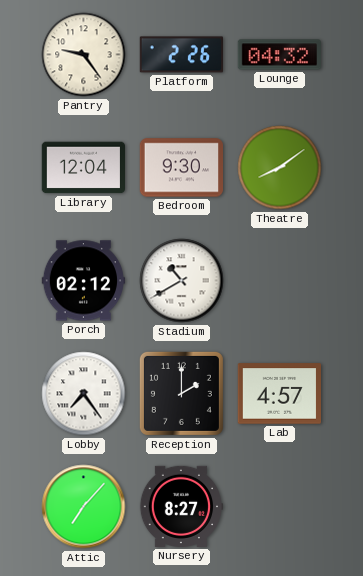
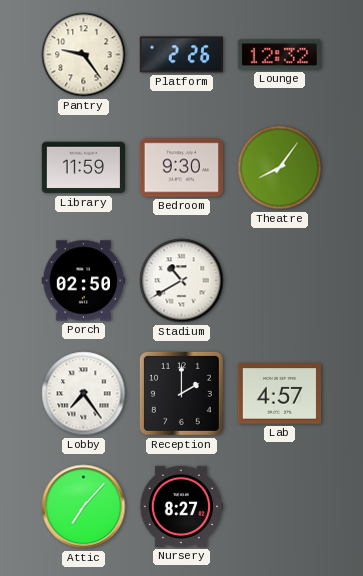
Lounge: 04:32 -> 12:32 (279, 55)
Library: 12:04 -> 11:59 (84, 168)
Theatre: 8:09 -> 8:06 (280, 168)
Porch: 02:12 -> 02:50 (84, 281)
